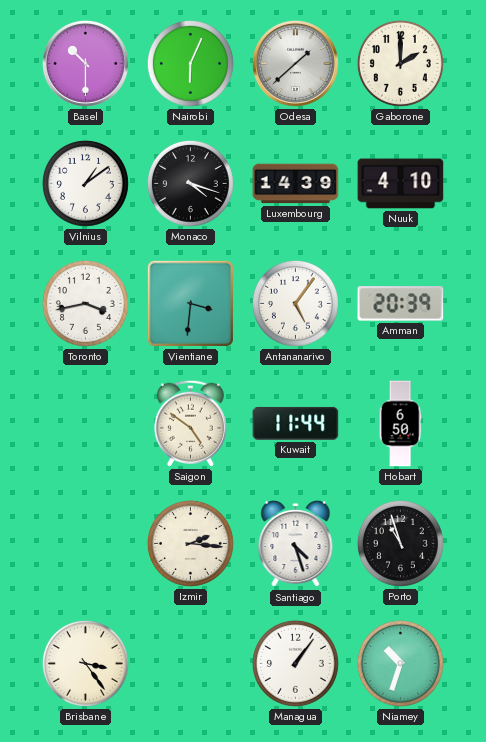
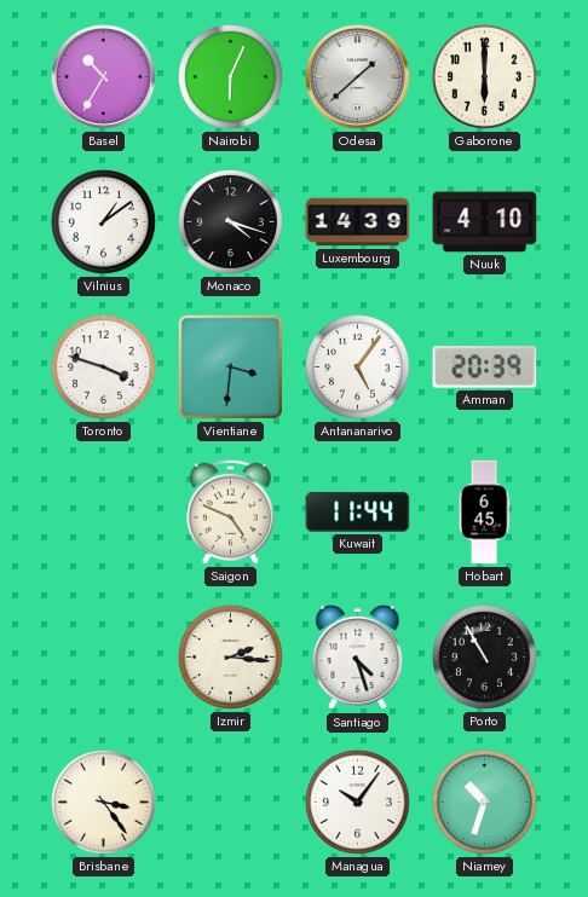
Basel: 10:30 -> 10:35 (103, 76)
Gaborone: 2:00 -> 6:00 (484, 76)
Toronto: 3:43 -> 3:48 (103, 366)
Saigon: 4:51 -> 4:49 (230, 511)
Hobart: 6:50 -> 6:45 (484, 513)
Porto: 10:57 -> 10:55 (484, 656)
Managua: 1:06 -> 10:06 (357, 801)
